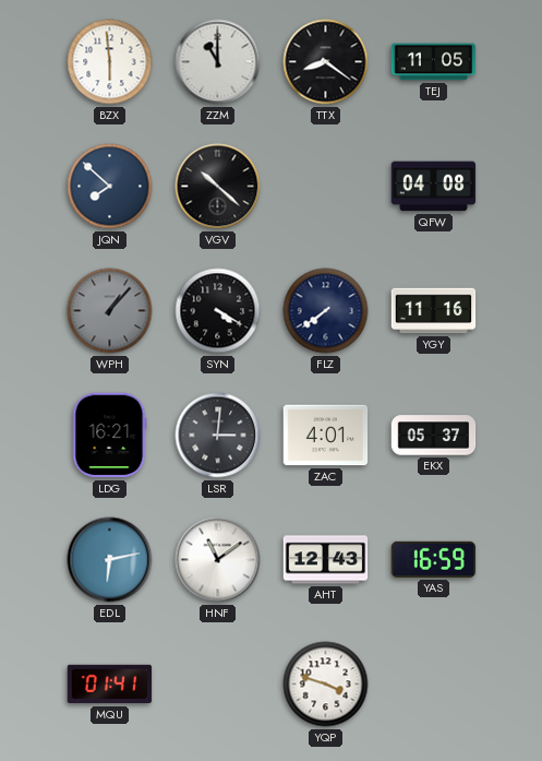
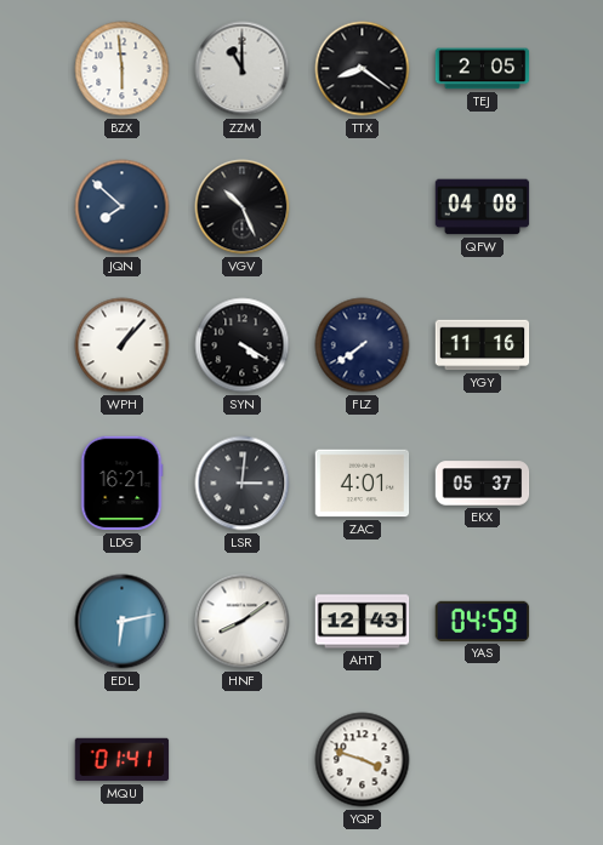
TEJ: 11:05 -> 2:05 (483, 69)
VGV: 10:22 -> 10:26 (243, 207)
WPH dial: grey -> white (123, 346)
HNF: 11:09 -> 8:09 (243, 622)
YAS: 16:59 -> 04:59 (483, 621)
